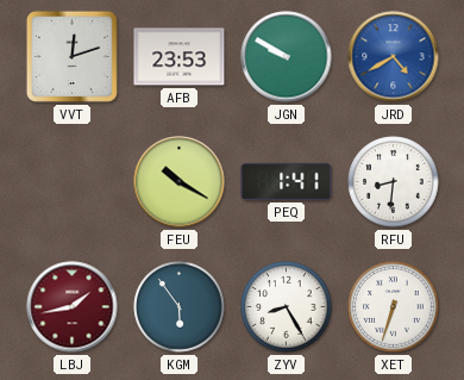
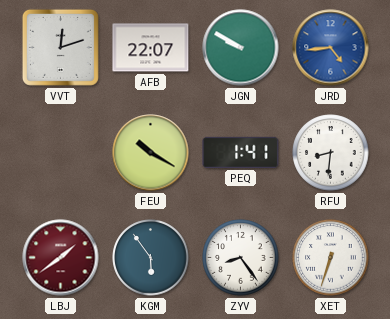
AFB: 23:53 -> 22:07 (151, 48)
JRD: 4:40 -> 4:44 (331, 48)
LBJ: 1:43 -> 1:39 (61, 258)
ZYV: 8:25 -> 8:24 (241, 258)
